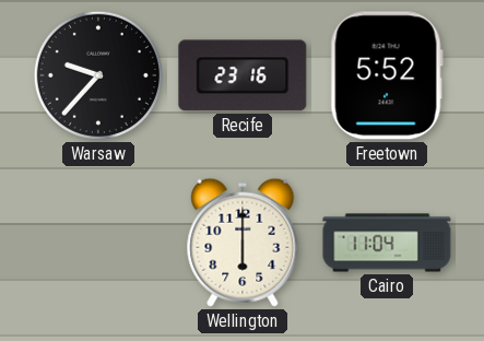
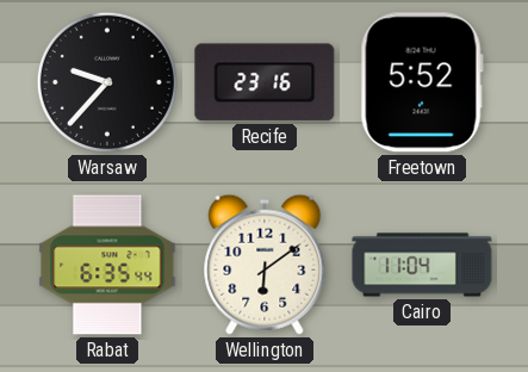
Rabat: none -> 6:35 (107, 265)
Wellington: 6:00 -> 6:09 (265, 265)
